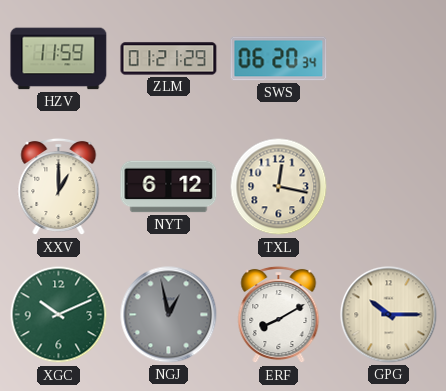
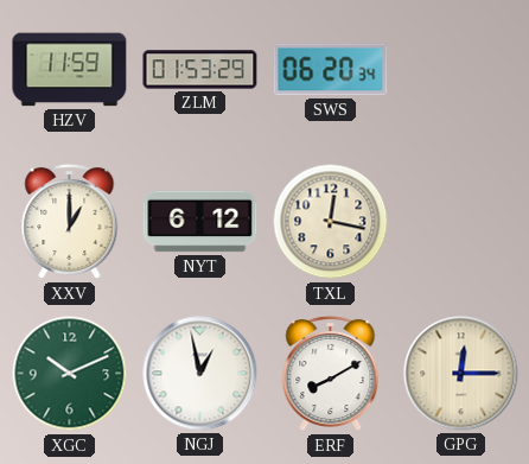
ZLM: 01:21 -> 01:53 (200, 70)
NGJ dial: grey -> white (200, 374)
GPG: 10:15 -> 12:15 (461, 374)
